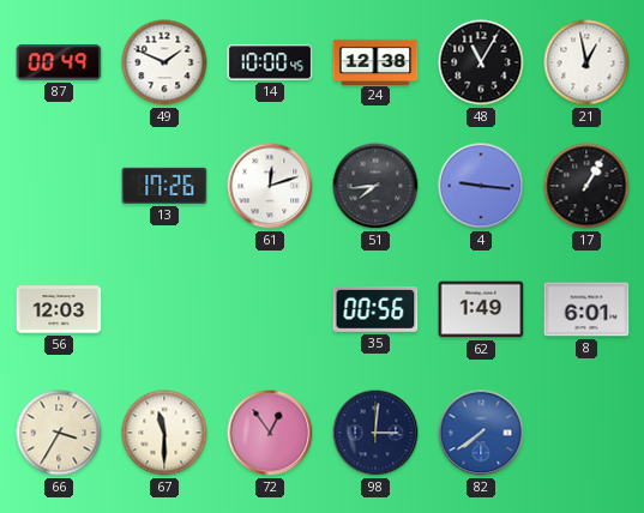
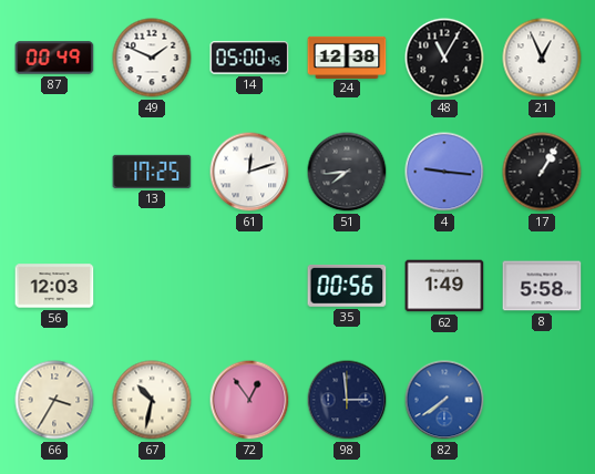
14: 10:00 -> 05:00 (249, 58)
21: 12:58 -> 12:56 (542, 58)
13: 17:26 -> 17:25 (152, 172)
8: 6:01 -> 5:58 (542, 286)
67: 11:30 -> 10:32 (152, 400)
98: 3:01 -> 2:59 (347, 400)
